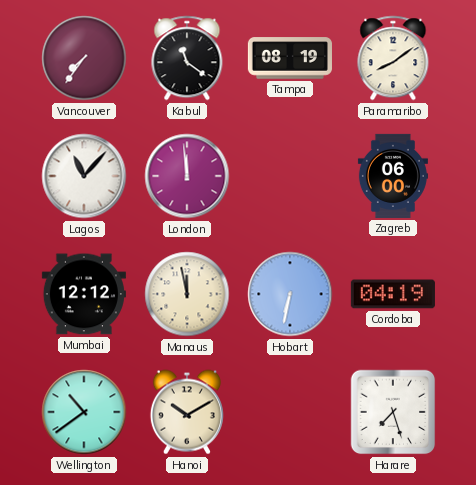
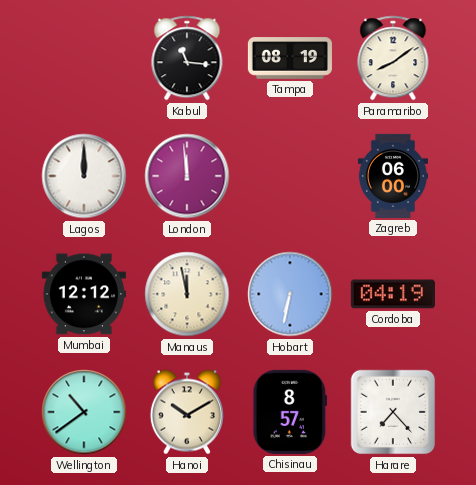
Vancouver: 7:36 -> none (84, 58)
Kabul: 11:21 -> 11:16 (187, 58)
Lagos: 11:07 -> 12:00 (84, 176)
Chisinau: none -> 8:57 (290, 412)
Harare: 7:27 -> 7:23 (393, 412)
